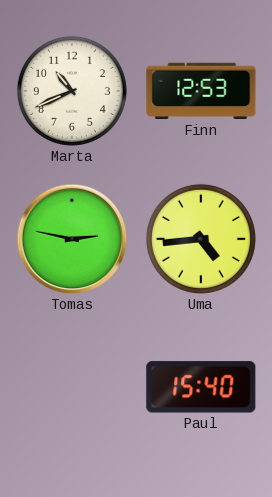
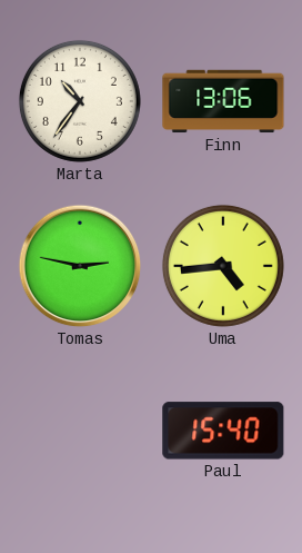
Marta: 10:41 -> 10:36 (80, 101)
Finn: 12:53 -> 13:06 (223, 101)
